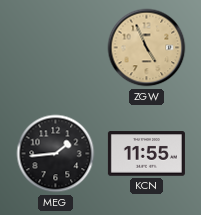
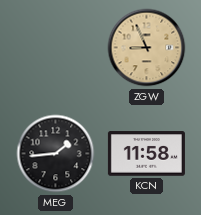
ZGW: 4:56 -> 8:56 (147, 48)
KCN: 11:55 -> 11:58 (146, 154)
